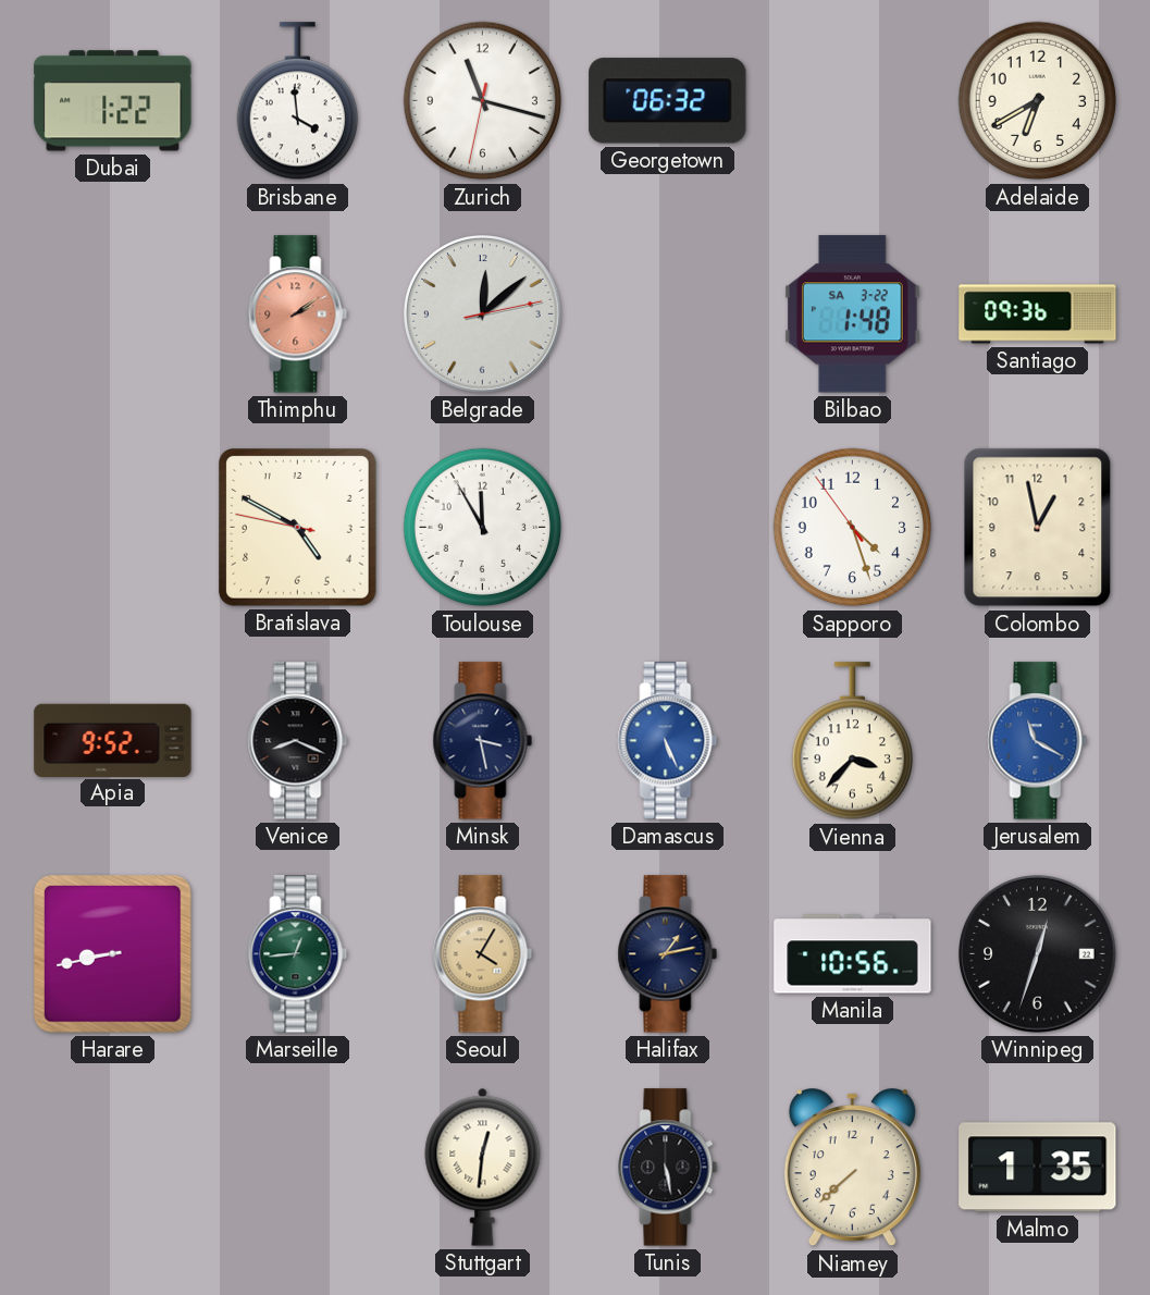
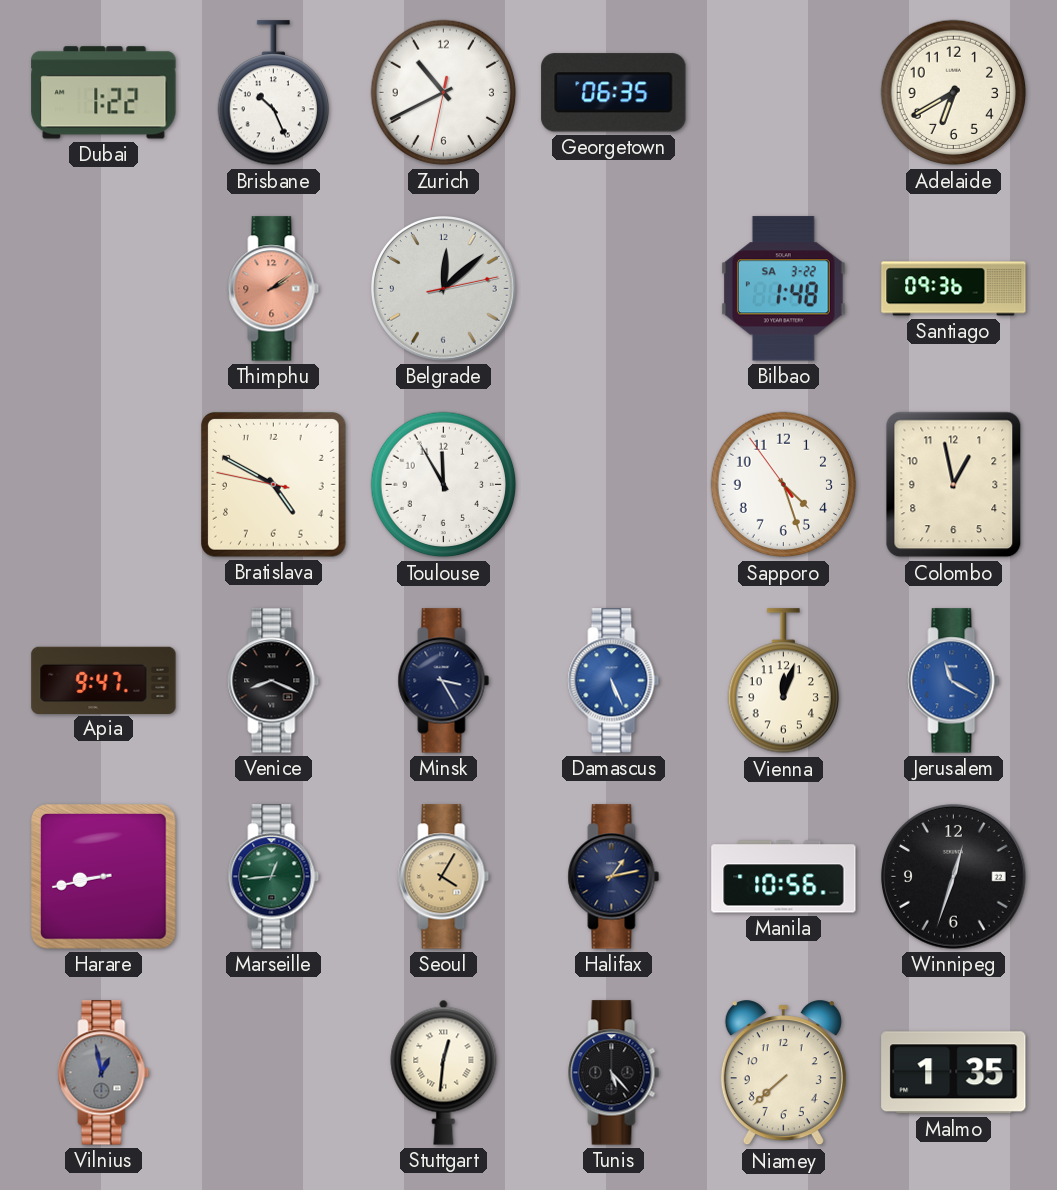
Brisbane: 3:59 -> 10:26 (273, 93)
Zurich: 11:17 -> 10:40 (444, 93)
Georgetown: 06:32 -> 06:35 (614, 93)
Apia: 9:52 -> 9:47 (104, 680)
Minsk: 3:28 -> 3:25 (444, 681)
Vienna: 3:37 -> 12:03 (783, 681)
Vilnius: none -> 12:58 (104, 1073)
Tunis: 5:28 -> 5:23 (614, 1073)
